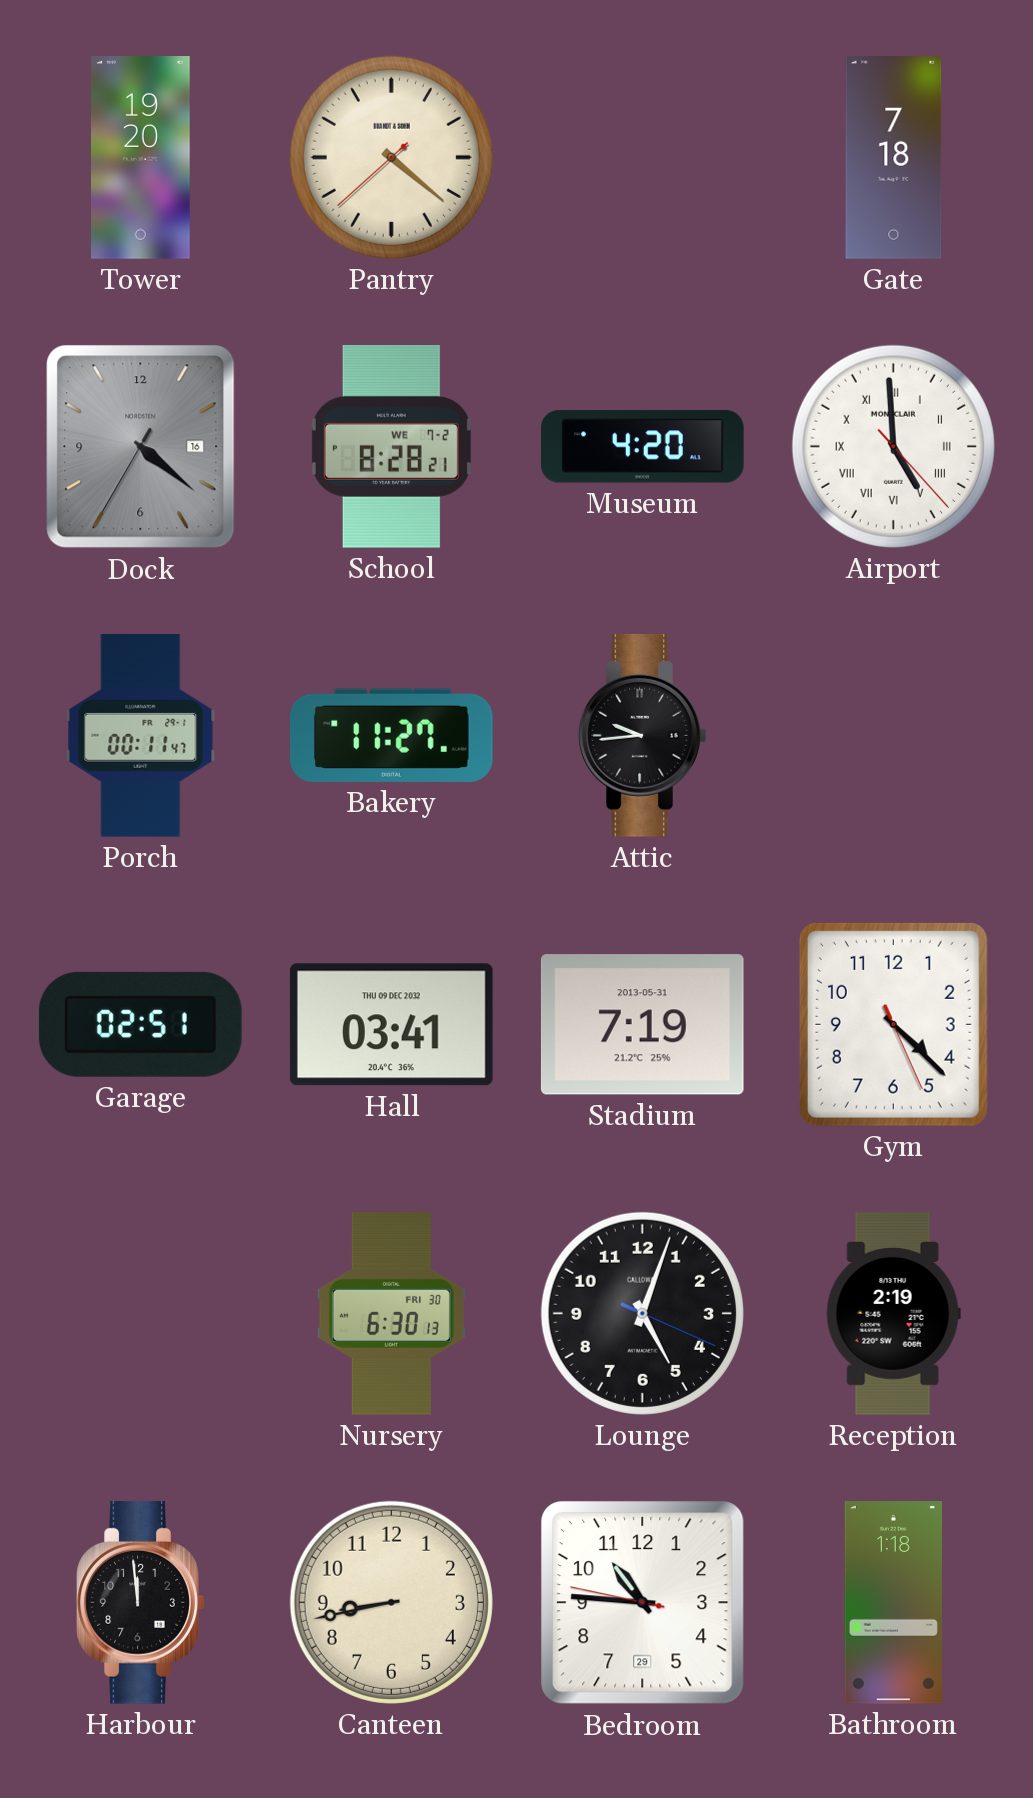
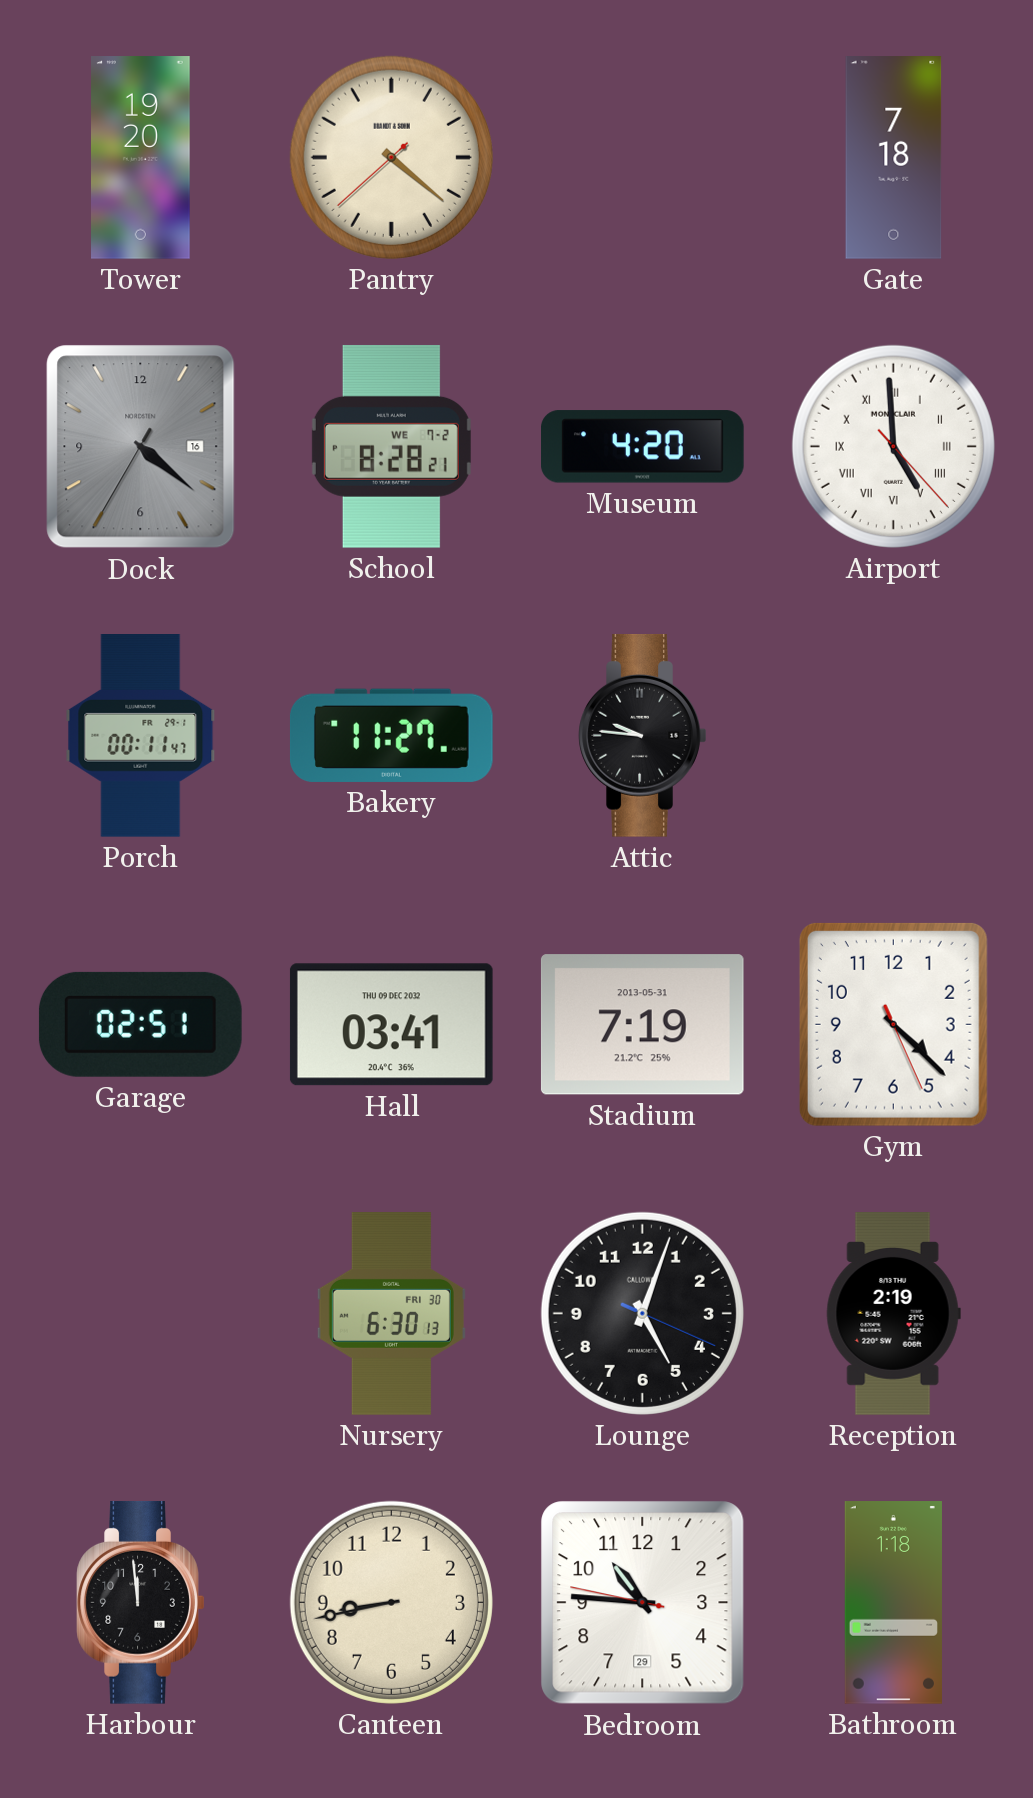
Attic: 9:44 -> 9:46 (643, 736)
